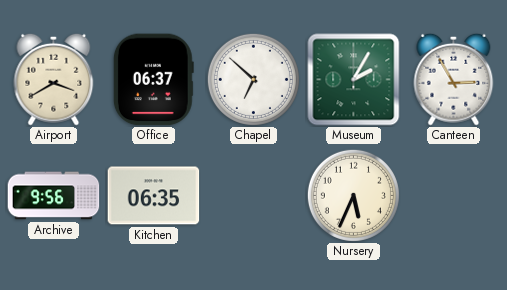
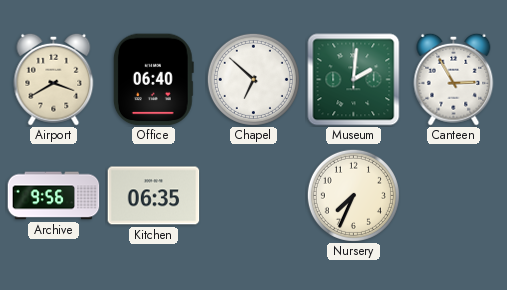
Office: 06:37 -> 06:40 (153, 80)
Museum: 2:05 -> 2:01 (354, 80)
Nursery: 5:34 -> 7:34 (353, 195)
